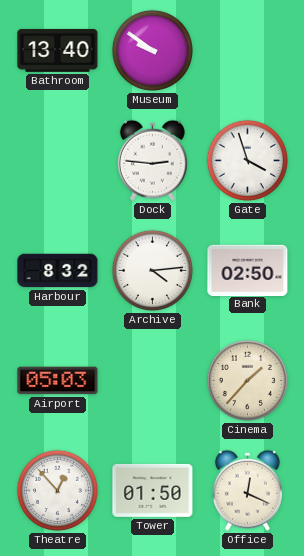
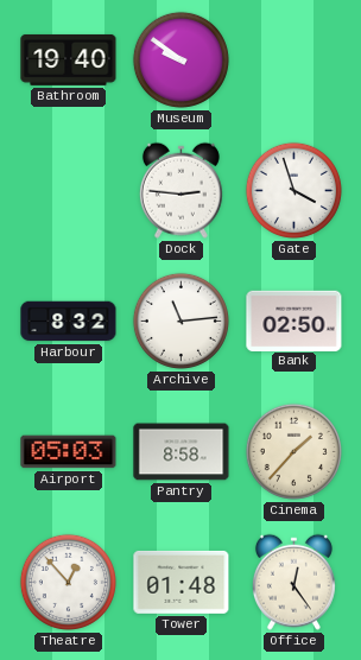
Bathroom: 13:40 -> 19:40 (69, 59)
Archive: 4:14 -> 11:14 (180, 321)
Pantry: none -> 8:58 (182, 452)
Tower: 01:50 -> 01:48 (182, 582)
Office: 12:19 -> 12:24 (293, 582)
